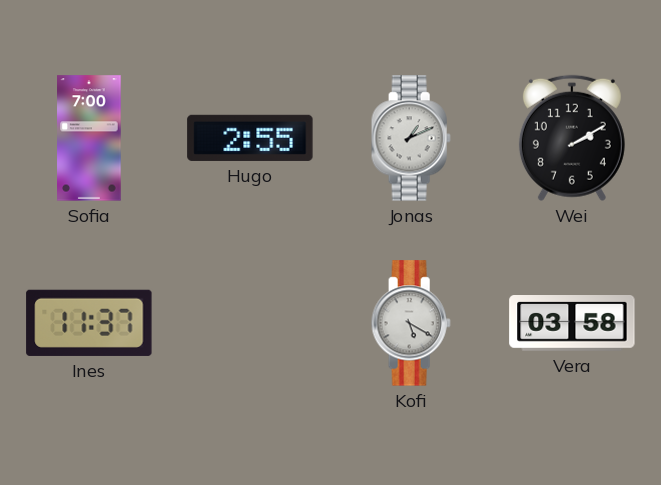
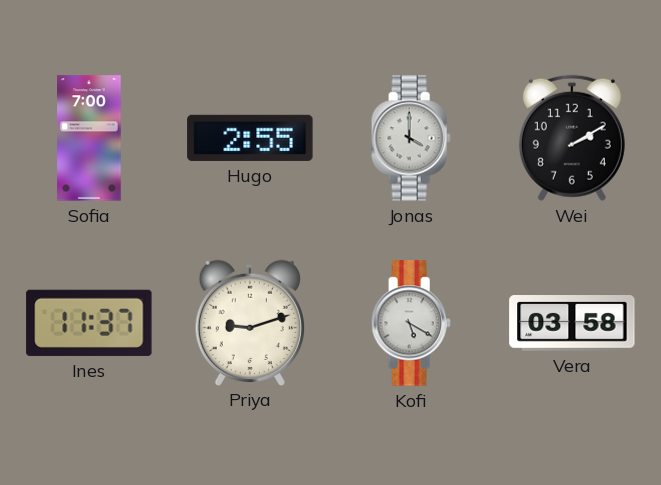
Jonas: 1:11 -> 4:00 (411, 138)
Priya: none -> 9:12 (250, 322)
